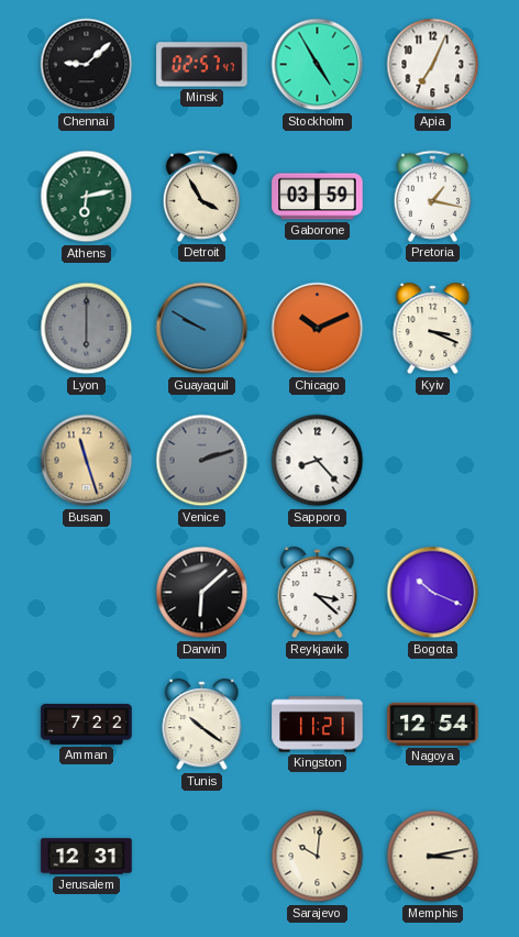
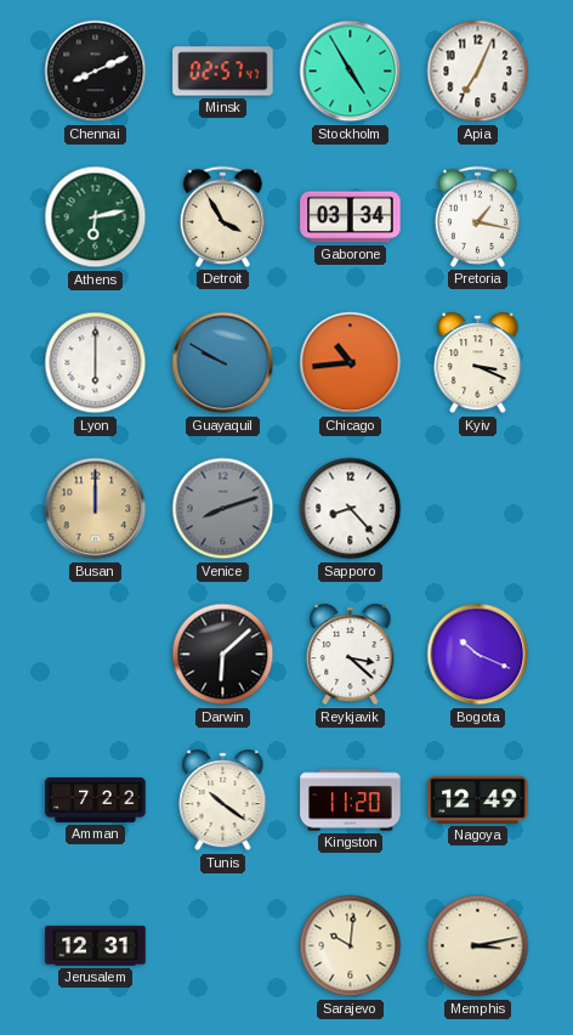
Chennai: 9:08 -> 8:11 (96, 72)
Gaborone: 03:59 -> 03:34 (351, 217)
Lyon dial: grey -> white (96, 363)
Chicago: 10:11 -> 10:44 (351, 363)
Busan: 11:27 -> 12:00 (96, 509)
Venice: 2:12 -> 8:12 (223, 509)
Kingston: 11:21 -> 11:20 (351, 801)
Nagoya: 12:54 -> 12:49 (478, 799)
